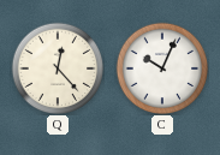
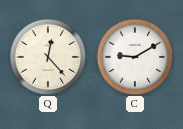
C: 10:04 -> 9:10 (135, 57)
